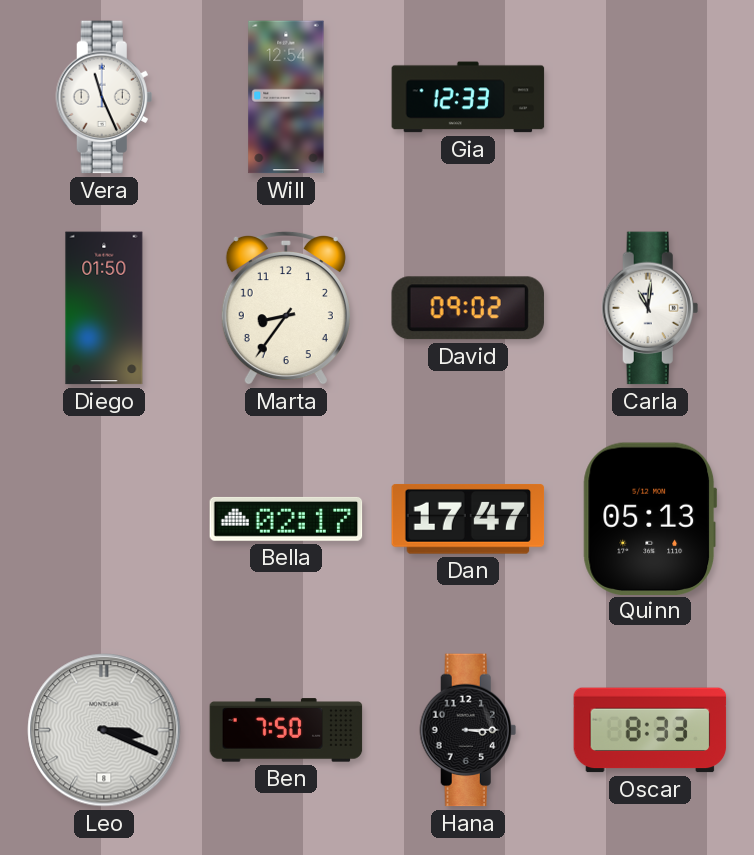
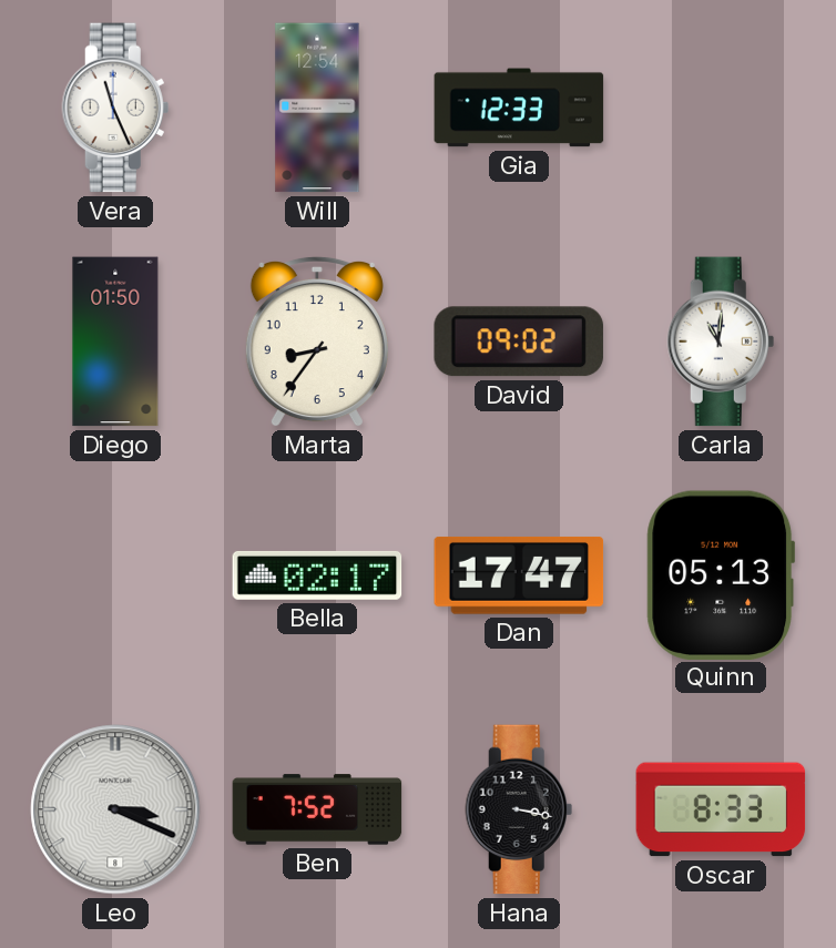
Ben: 7:50 -> 7:52 (317, 809)
Hana: 3:15 -> 3:17 (519, 809)
